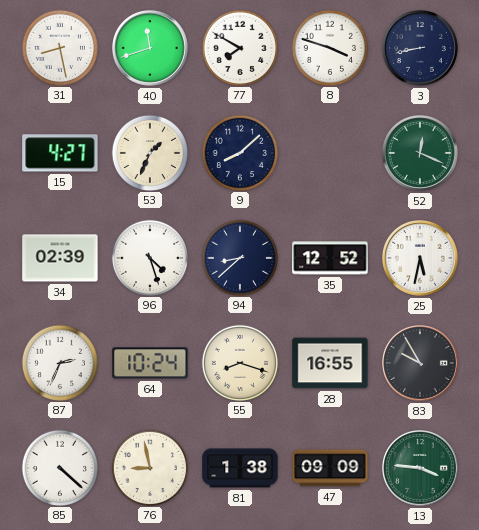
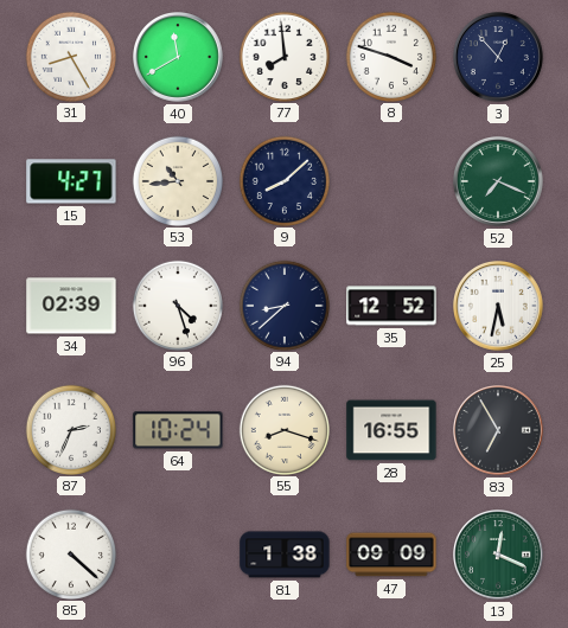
31: 8:28 -> 8:25 (70, 56)
40: 11:42 -> 11:40 (179, 58)
77: 7:50 -> 7:59 (283, 56)
3: 8:43 -> 12:53 (499, 58)
53: 1:34 -> 10:44 (177, 180)
52: 12:19 -> 7:19 (499, 182)
83: 9:55 -> 6:55 (499, 431)
76: 8:58 -> none (149, 467)
13: 3:46 -> 12:19 (499, 556)
